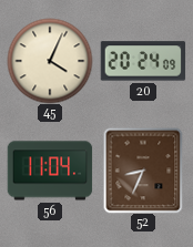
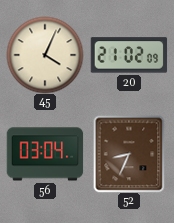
20: 20:24 -> 21:02 (129, 55)
56: 11:04 -> 03:04 (45, 154)
